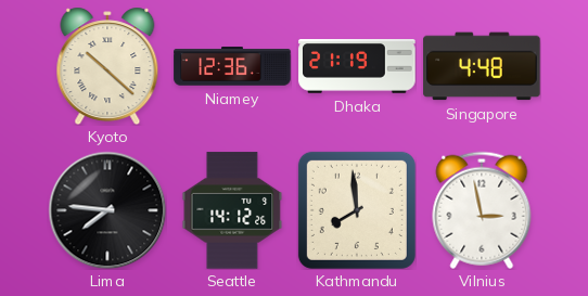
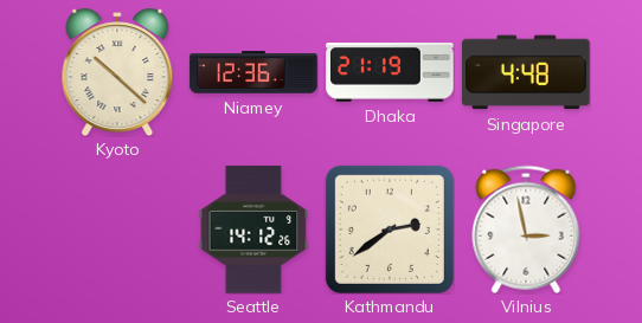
Lima: 7:46 -> none (107, 210)
Kathmandu: 7:59 -> 2:39 (390, 230)
